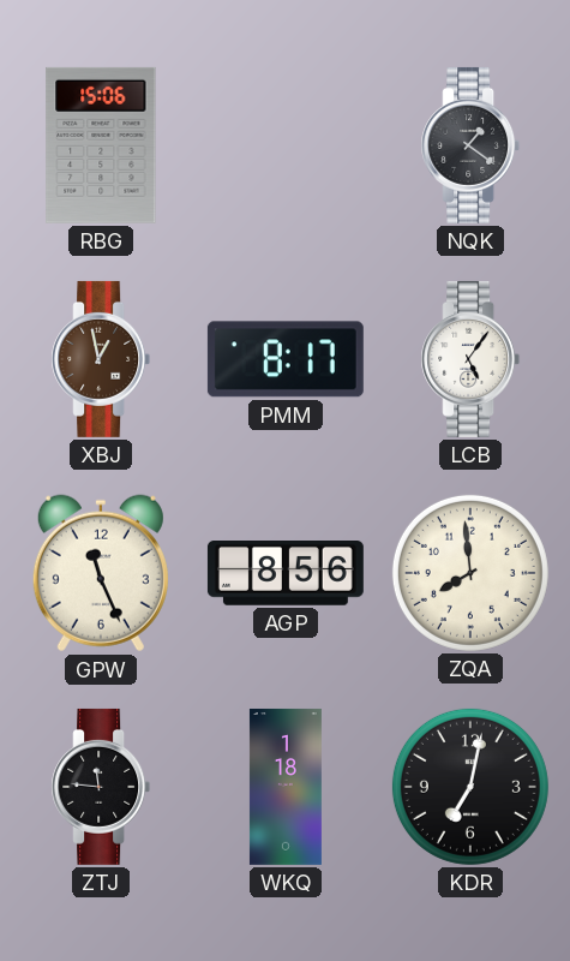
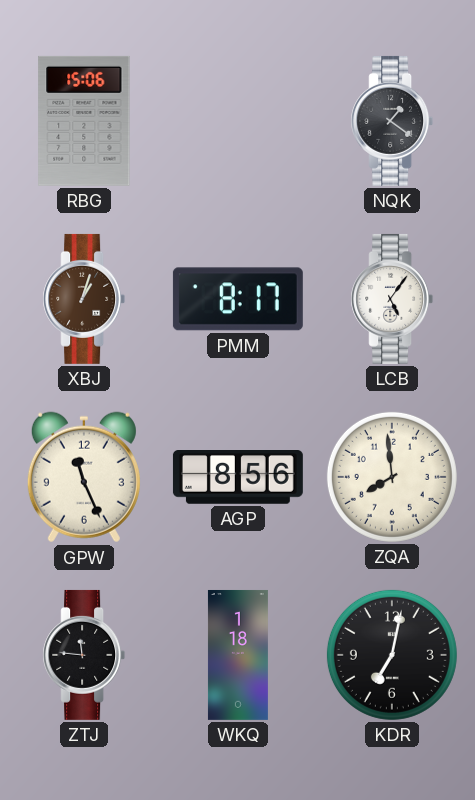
XBJ: 12:58 -> 1:03 (84, 299)
